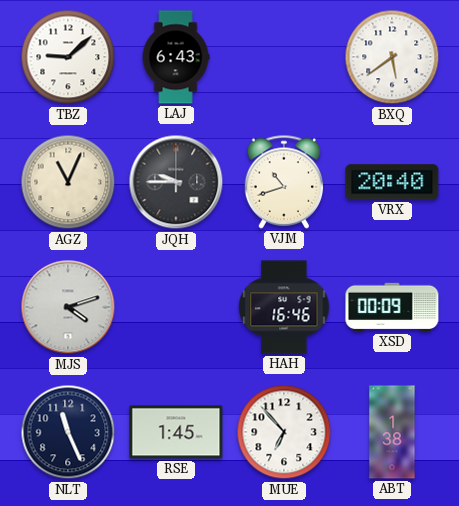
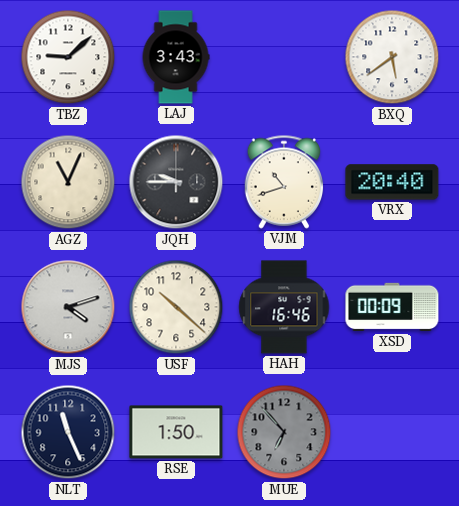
LAJ: 6:43 -> 3:43 (176, 57)
USF: none -> 10:22 (176, 307)
RSE: 1:45 -> 1:50 (176, 432)
MUE dial: white -> grey (284, 432)
ABT: 1:38 -> none (392, 432)
